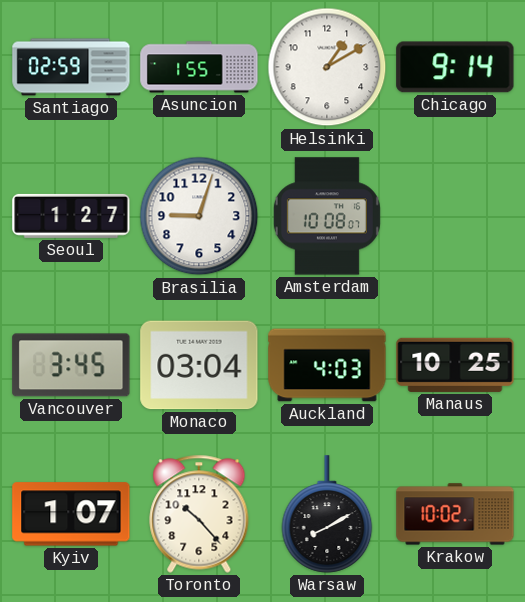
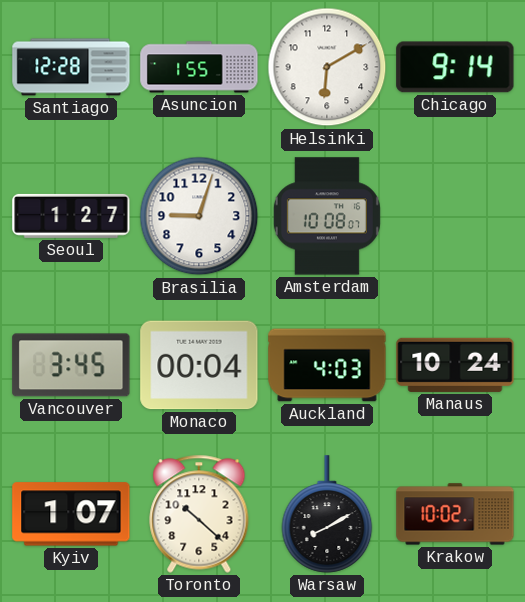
Santiago: 02:59 -> 12:28 (71, 67)
Helsinki: 1:10 -> 6:10 (327, 67)
Monaco: 03:04 -> 00:04 (199, 365)
Manaus: 10:25 -> 10:24 (455, 365)
Toronto: 10:23 -> 10:22 (199, 514)
